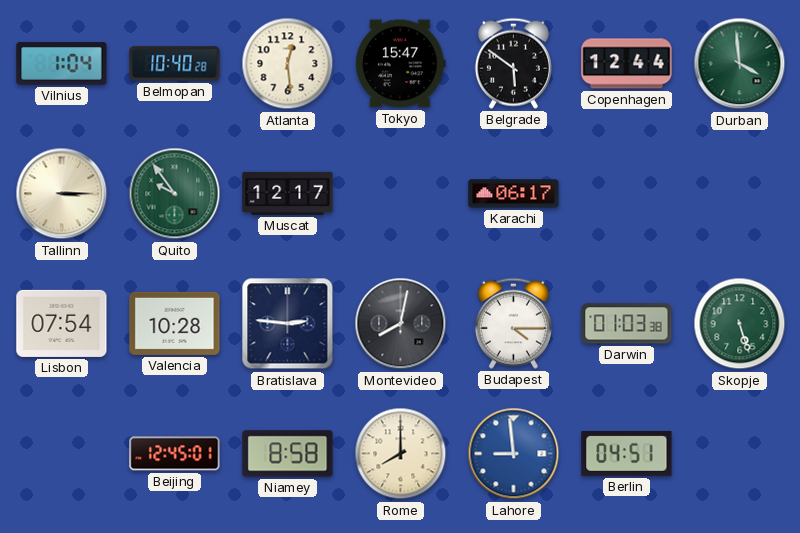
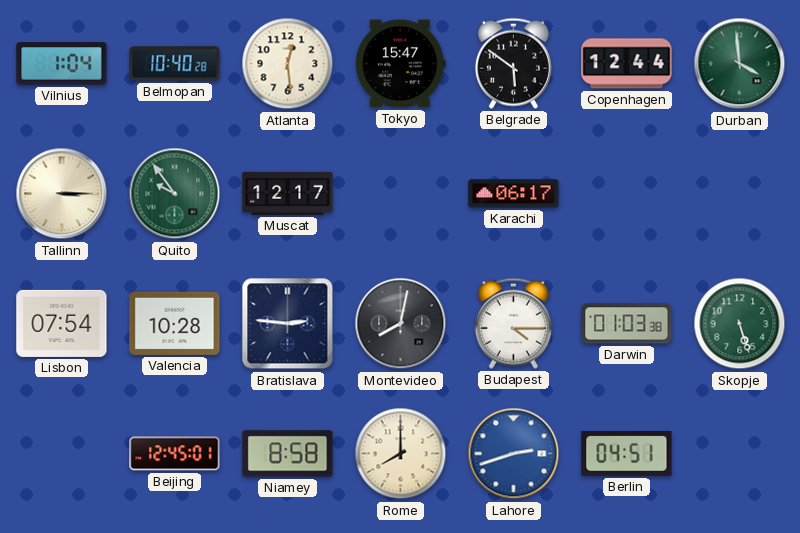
Lahore: 8:59 -> 2:42 (514, 454)
